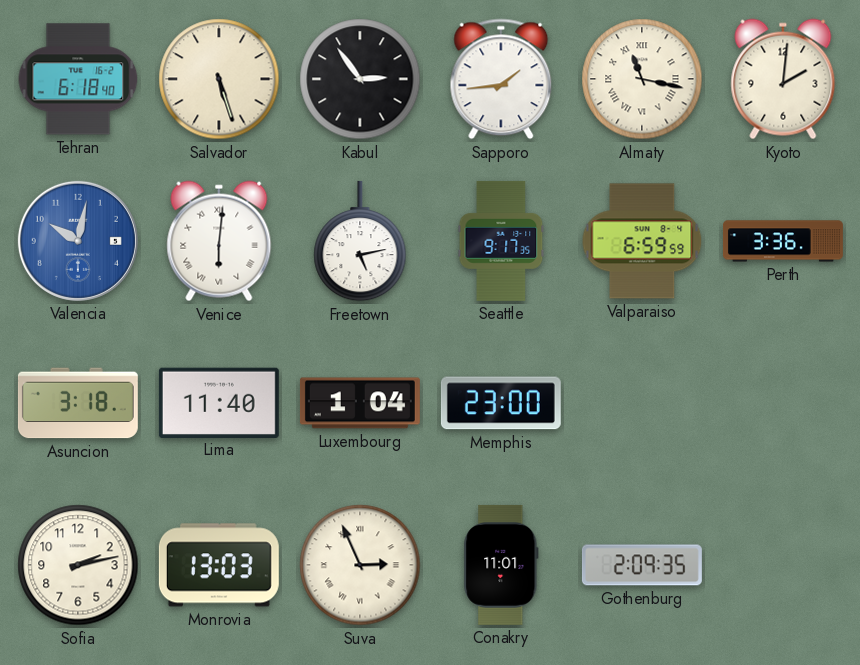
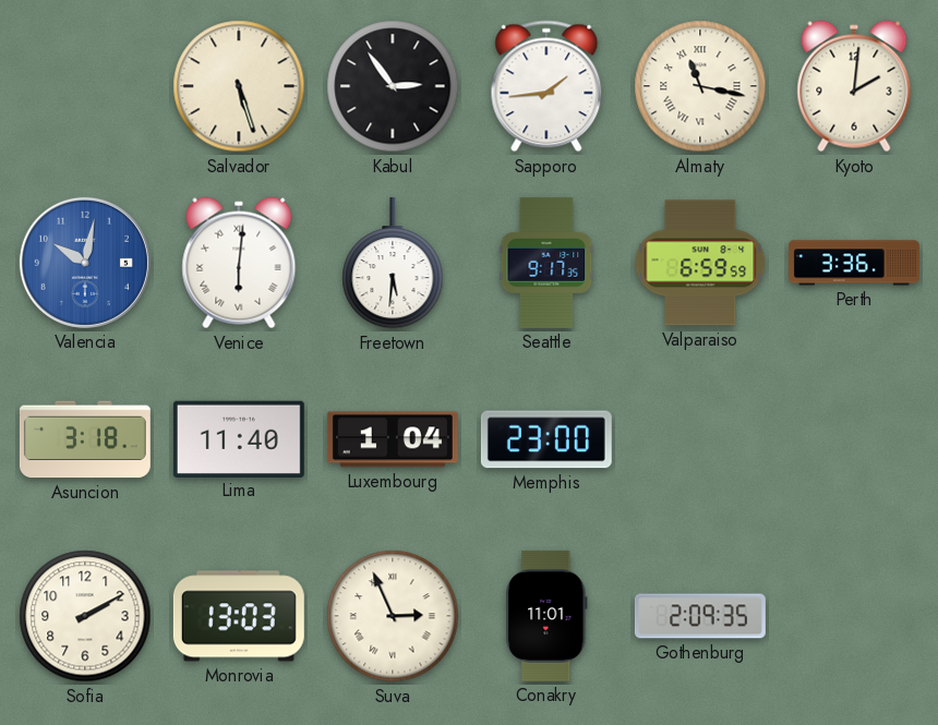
Tehran: 6:18 -> none (78, 79)
Freetown: 5:13 -> 5:31 (393, 263)
Sofia: 2:13 -> 2:10 (85, 616)
